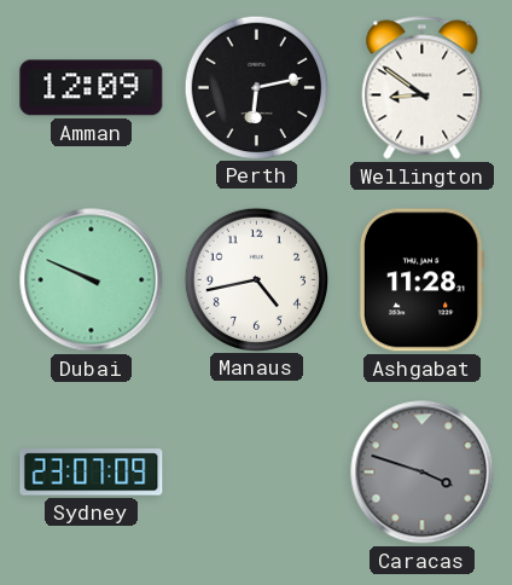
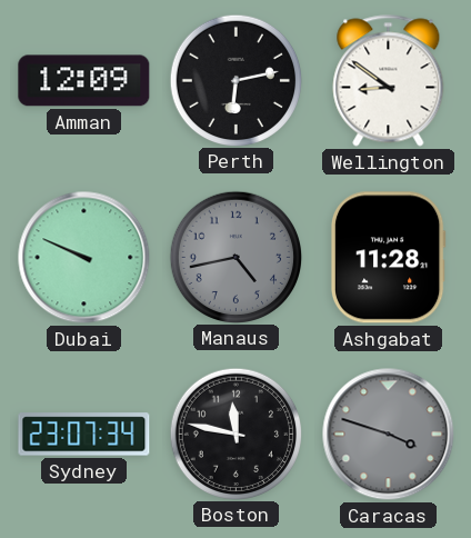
Manaus dial: white -> grey (235, 257)
Sydney: 23:07:09 -> 23:07:34 (84, 435)
Boston: none -> 11:47 (235, 434)
